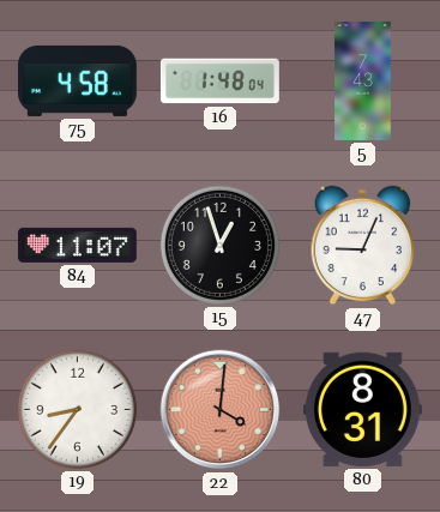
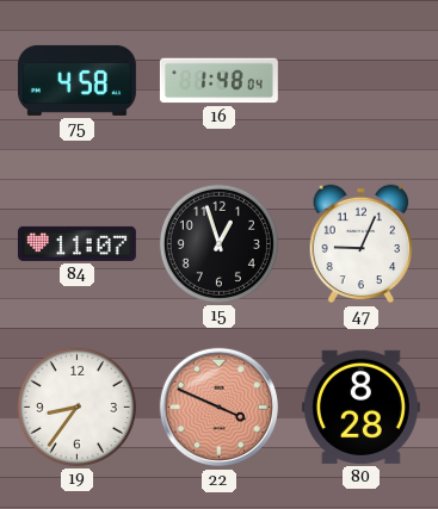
5: 7:43 -> none (363, 80)
22: 4:01 -> 3:49 (220, 408)
80: 8:31 -> 8:28 (360, 406)
